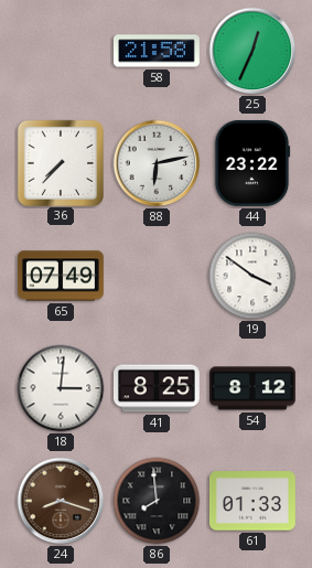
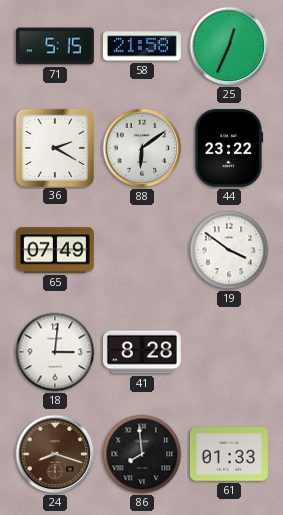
71: none -> 5:15 (55, 46)
36: 7:37 -> 2:20 (54, 147)
88: 6:13 -> 6:09 (142, 148)
41: 8:25 -> 8:28 (143, 352)
54: 8:12 -> none (254, 388)
